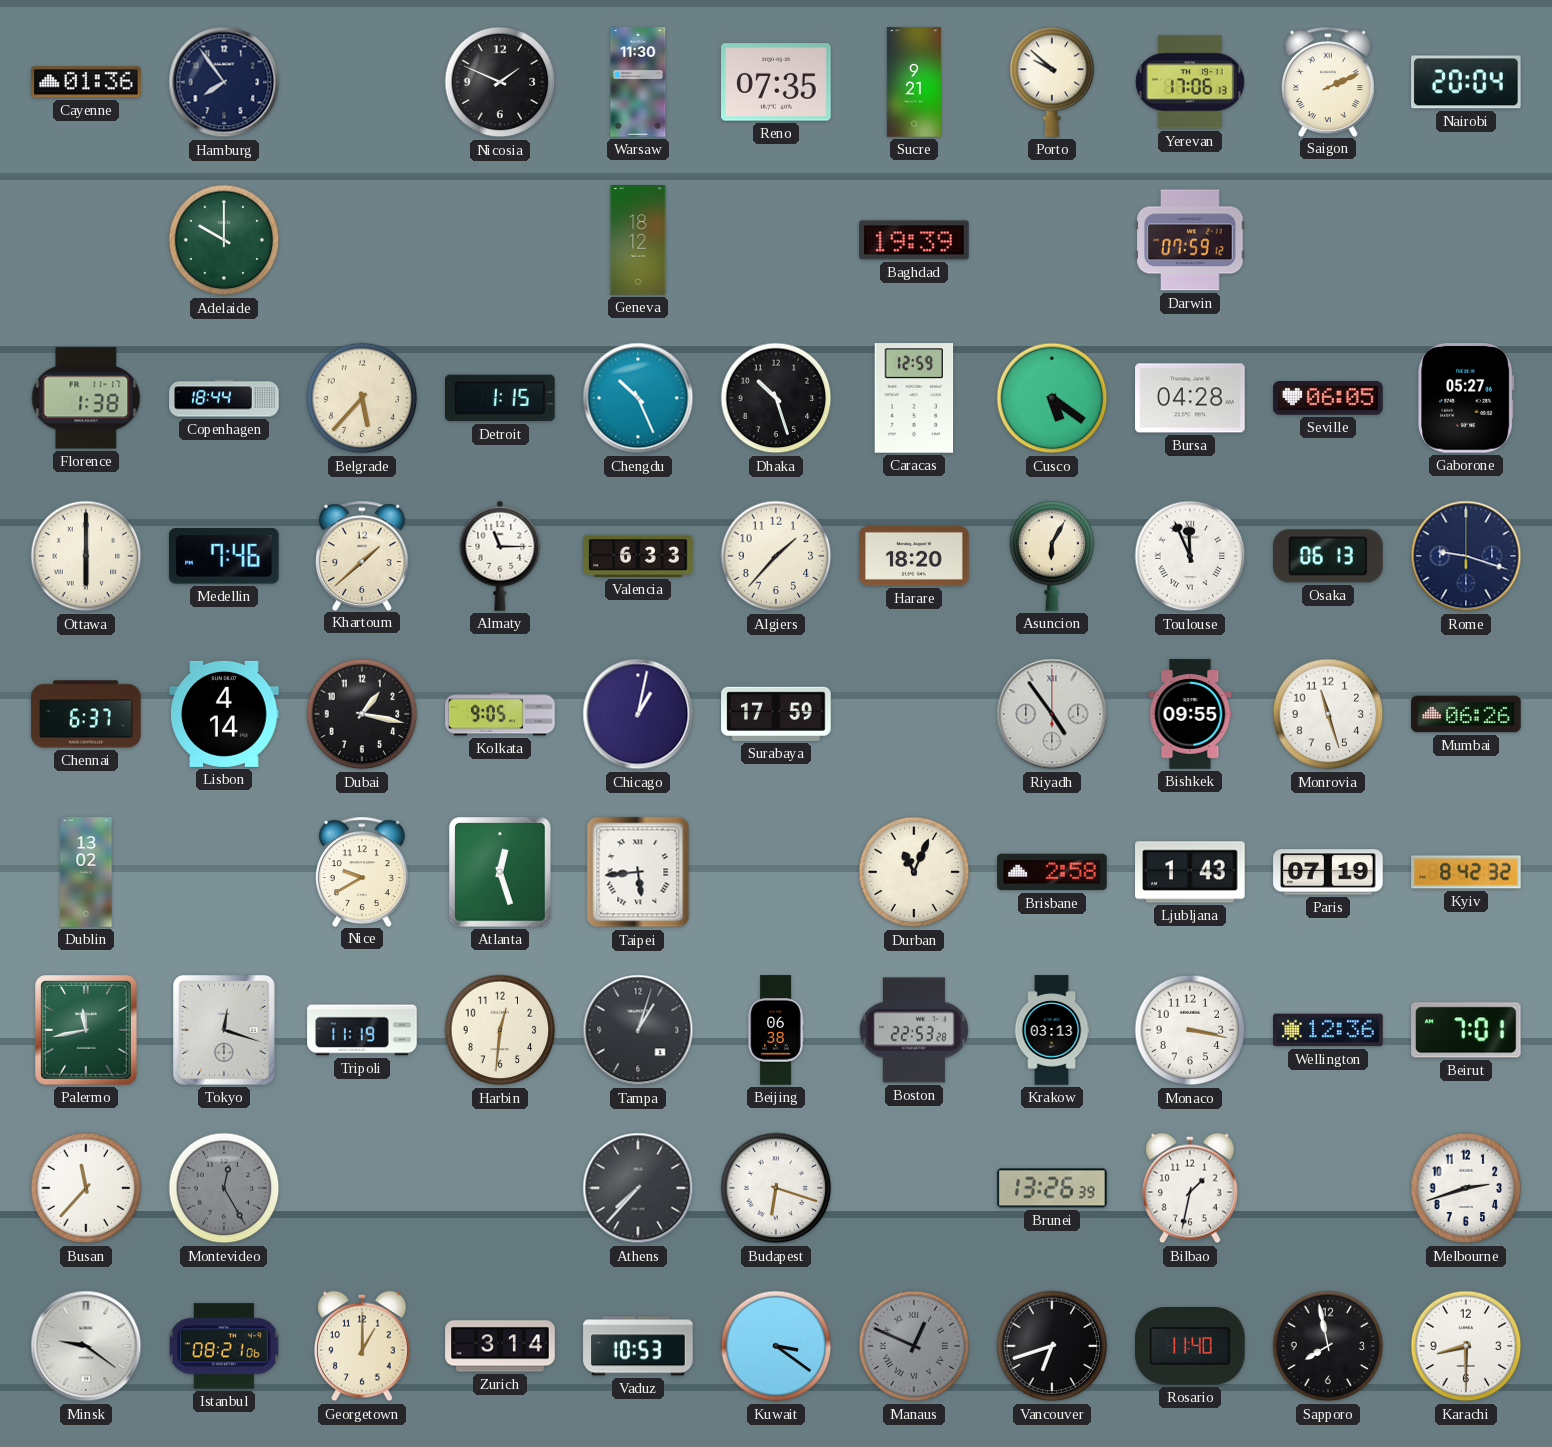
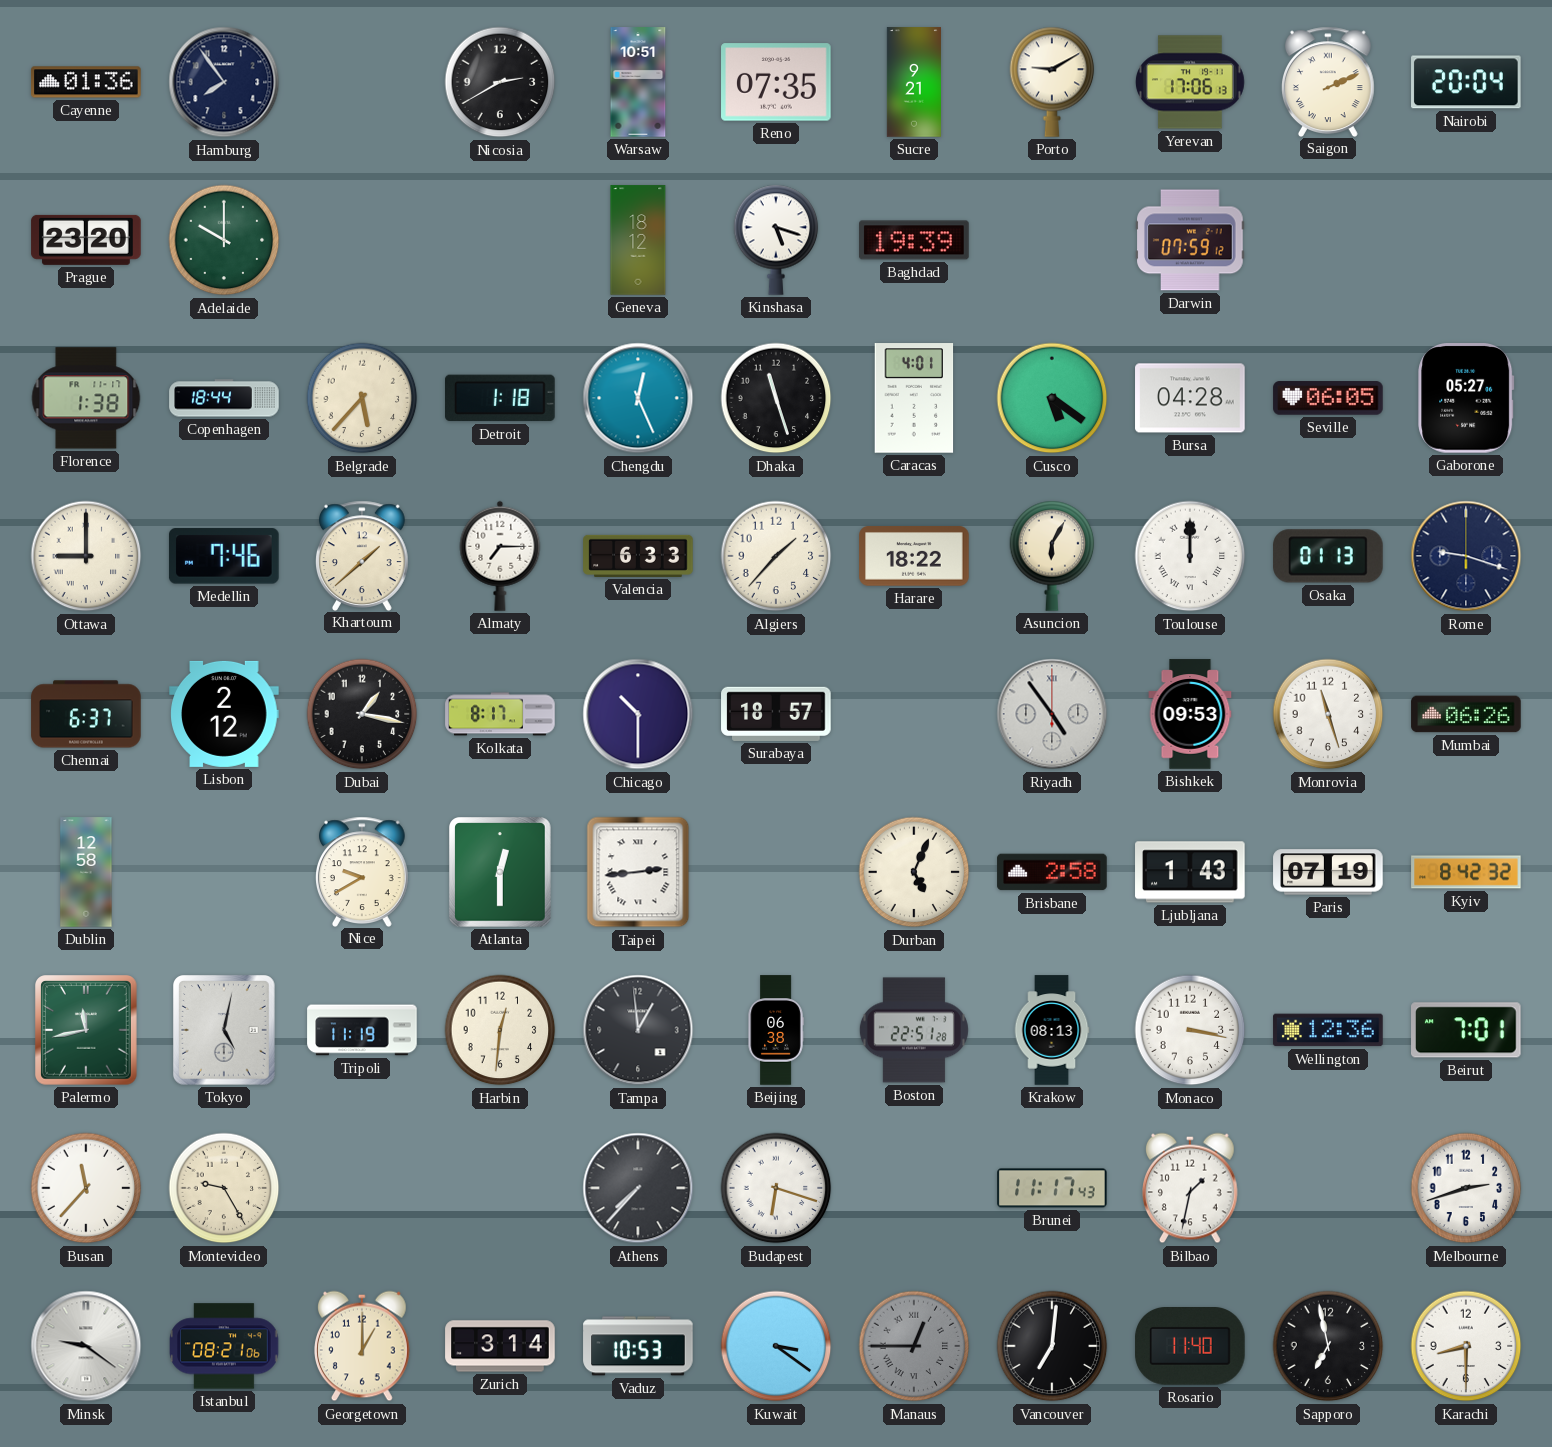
Nicosia: 1:49 -> 2:40 (500, 82)
Warsaw: 11:30 -> 10:51 (638, 82)
Porto: 9:52 -> 9:10 (1052, 82)
Prague: none -> 23:20 (86, 240)
Kinshasa: none -> 5:18 (776, 240)
Detroit: 1:15 -> 1:18 (500, 398)
Chengdu: 10:26 -> 12:26 (638, 398)
Dhaka: 10:27 -> 11:27 (776, 398)
Caracas: 12:59 -> 4:01 (914, 398)
Ottawa: 6:00 -> 9:00 (86, 556)
Almaty: 11:15 -> 7:15 (500, 556)
Harare: 18:20 -> 18:22 (914, 556)
Toulouse: 11:56 -> 12:00 (1190, 556)
Osaka: 06:13 -> 01:13 (1328, 556)
Lisbon: 4:14 -> 2:12 (224, 714)
Kolkata: 9:05 -> 8:17 (500, 714)
Chicago: 1:02 -> 10:30 (638, 714)
Surabaya: 17:59 -> 18:57 (776, 714)
Bishkek: 09:55 -> 09:53 (1190, 714)
Dublin: 13:02 -> 12:58 (86, 872)
Atlanta: 12:27 -> 12:30 (501, 872)
Taipei: 5:44 -> 2:44 (638, 872)
Durban: 11:04 -> 5:04 (914, 872)
Tokyo: 12:18 -> 5:02 (225, 1030)
Tampa: 1:03 -> 12:59 (638, 1030)
Boston: 22:53 -> 22:51 (914, 1030)
Krakow: 03:13 -> 08:13 (1052, 1030)
Montevideo: 12:25 -> 9:25 (224, 1188)
Montevideo dial: grey -> cream (224, 1188)
Brunei: 13:26 -> 11:17 (1052, 1188)
Manaus: 12:49 -> 12:45 (914, 1346)
Vancouver: 6:42 -> 7:01 (1052, 1346)
Sapporo: 7:58 -> 6:58 (1328, 1346)
